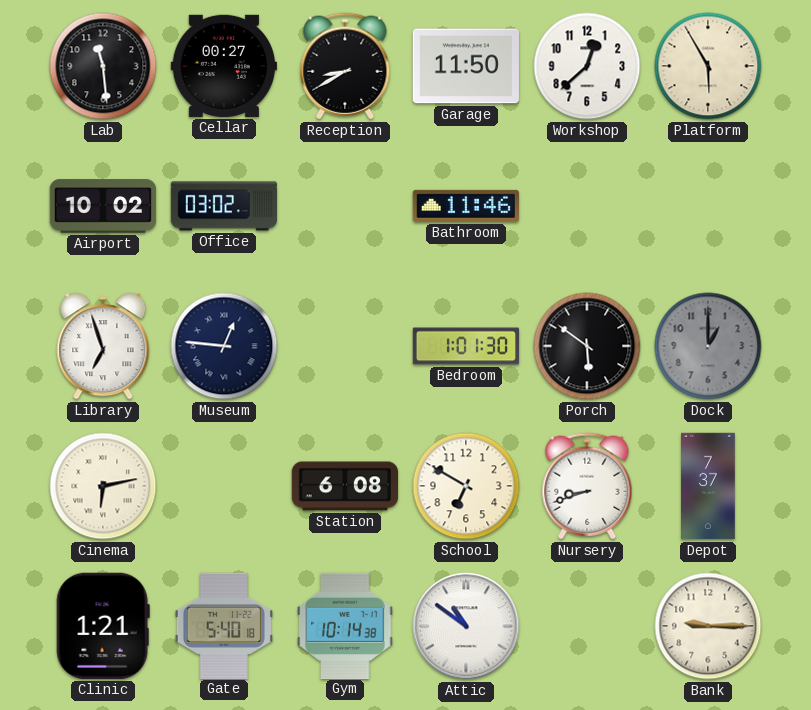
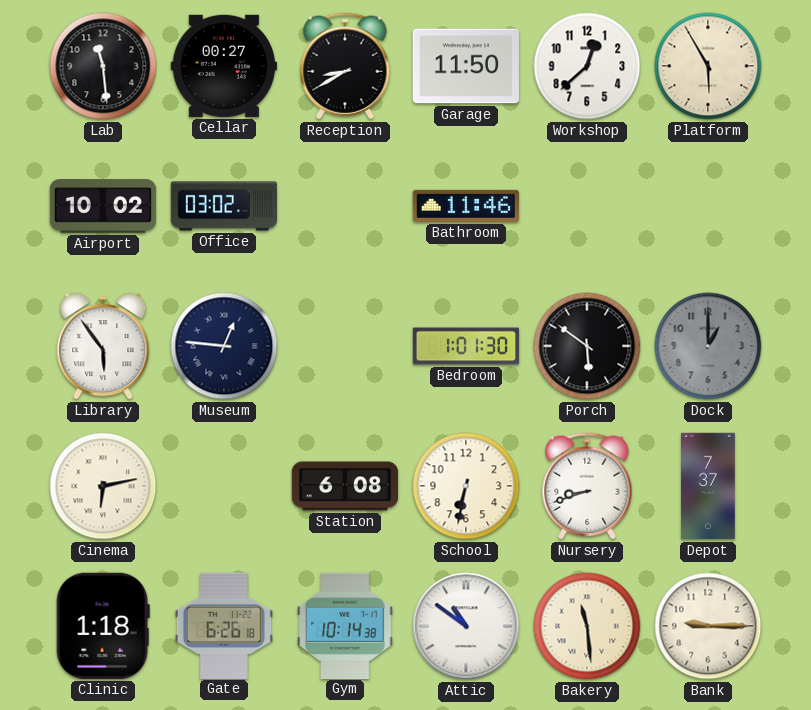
Library: 6:57 -> 5:54 (103, 346)
School: 6:50 -> 6:32 (466, 486)
Clinic: 1:21 -> 1:18 (103, 626)
Gate: 5:40 -> 6:26 (224, 625)
Bakery: none -> 11:29 (587, 626)
